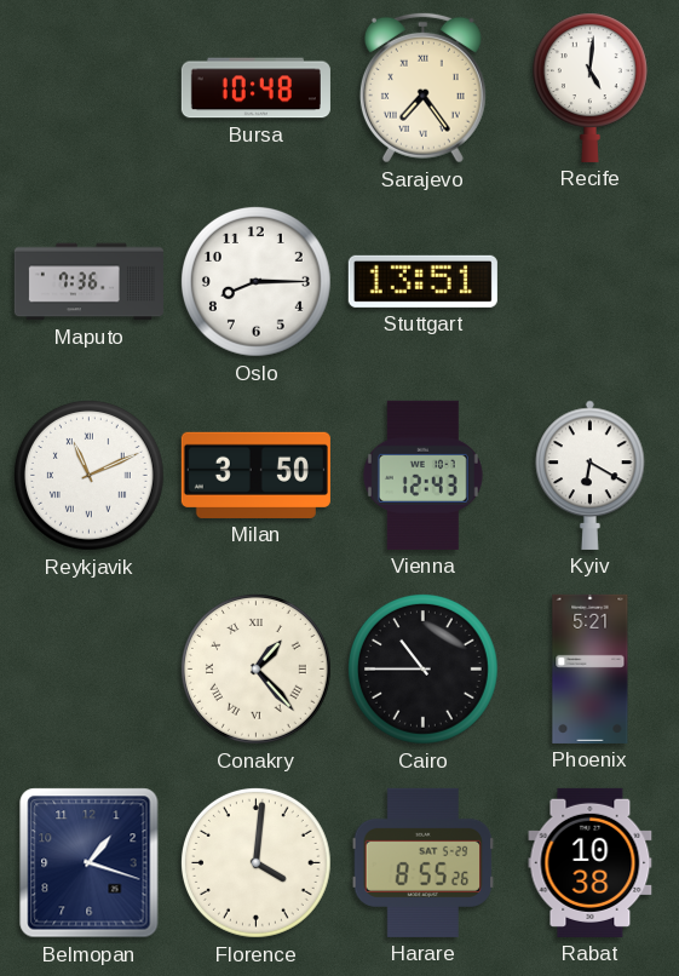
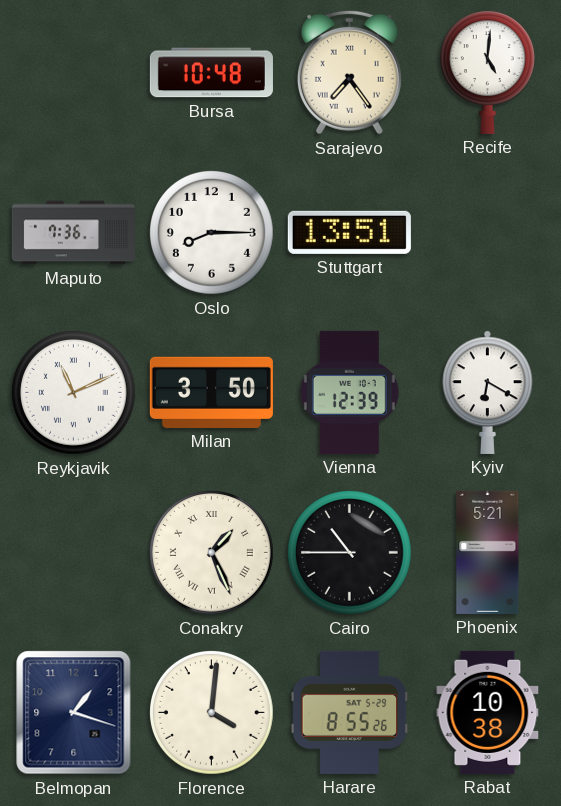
Vienna: 12:43 -> 12:39 (349, 392)
Conakry: 1:23 -> 1:26 (212, 553)
